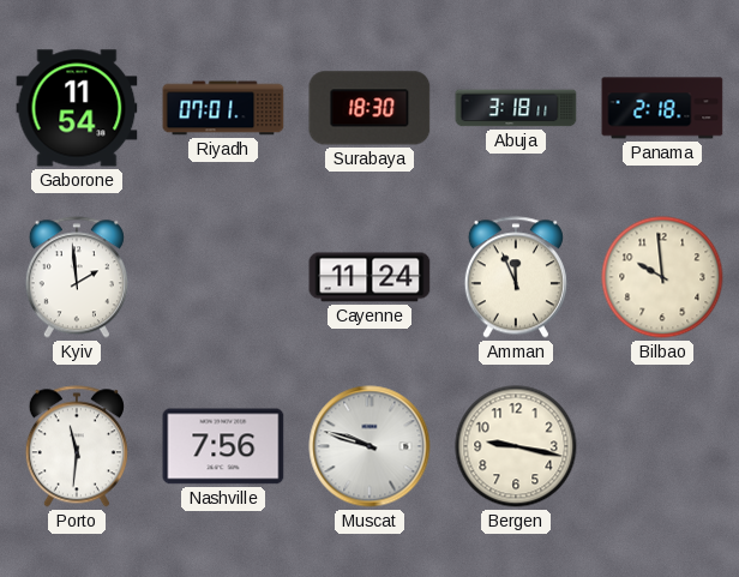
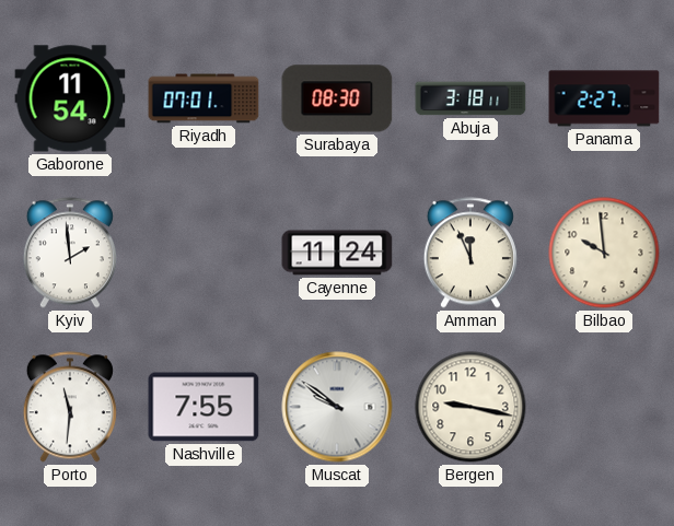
Surabaya: 18:30 -> 08:30 (337, 98)
Panama: 2:18 -> 2:27 (604, 98)
Nashville: 7:56 -> 7:55 (204, 407)
Muscat: 9:48 -> 9:51 (337, 407)
